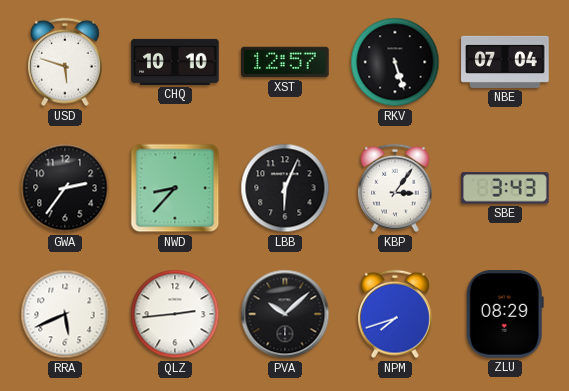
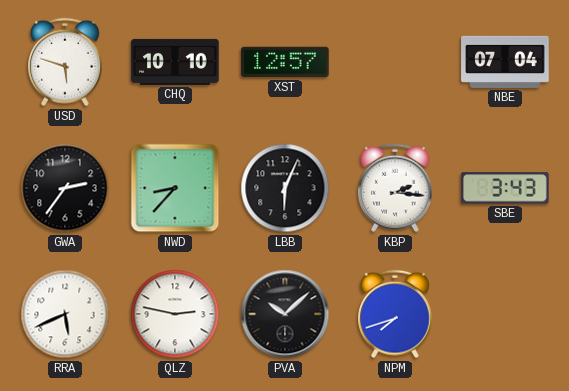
RKV: 5:27 -> none (395, 62)
KBP: 3:06 -> 2:16 (396, 188)
QLZ: 2:44 -> 2:47 (175, 314)
ZLU: 08:29 -> none (505, 314)
